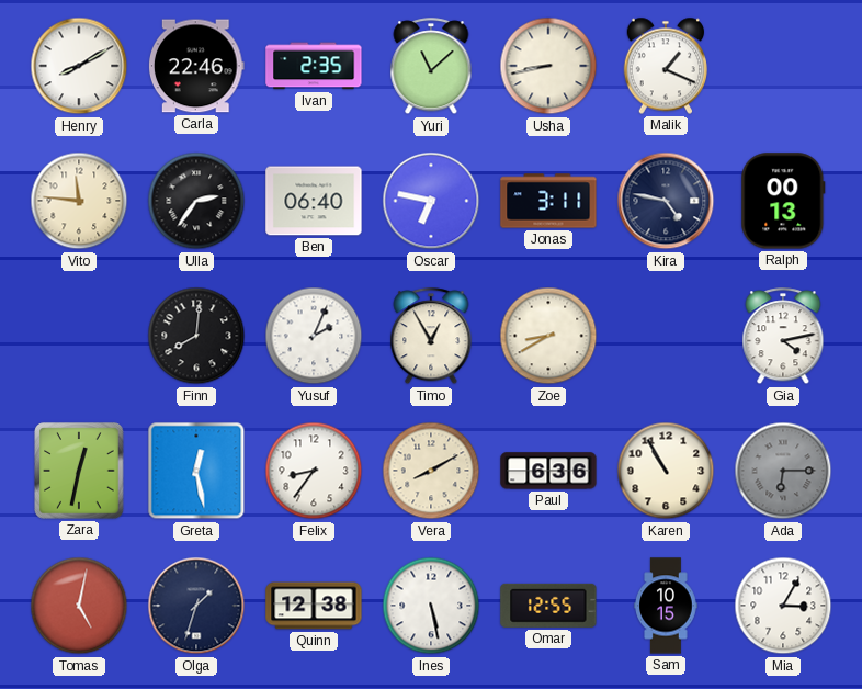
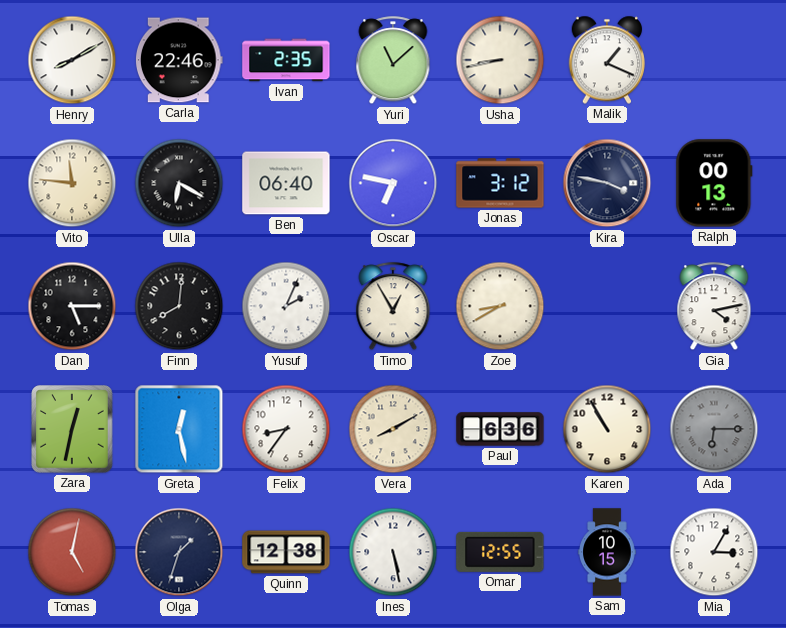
Ulla: 2:36 -> 6:20 (179, 183)
Jonas: 3:11 -> 3:12 (500, 183)
Kira: 4:47 -> 3:47 (607, 183)
Dan: none -> 5:15 (72, 306)
